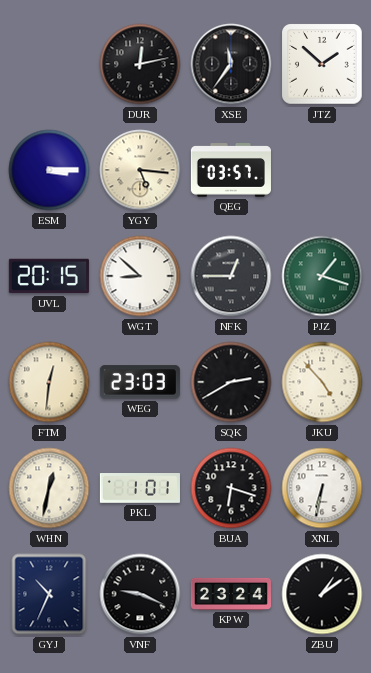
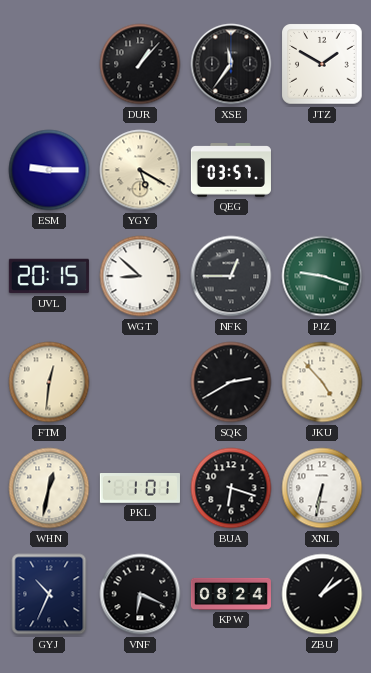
DUR: 12:13 -> 1:07 (140, 64)
JTZ: 1:52 -> 1:50 (322, 64)
ESM: 3:15 -> 9:15 (49, 170)
YGY: 5:16 -> 5:20 (140, 170)
PJZ: 1:18 -> 9:18 (322, 276)
WEG: 23:03 -> none (140, 382)
VNF: 9:19 -> 6:19 (140, 594)
KPW: 23:24 -> 08:24 (231, 594)
